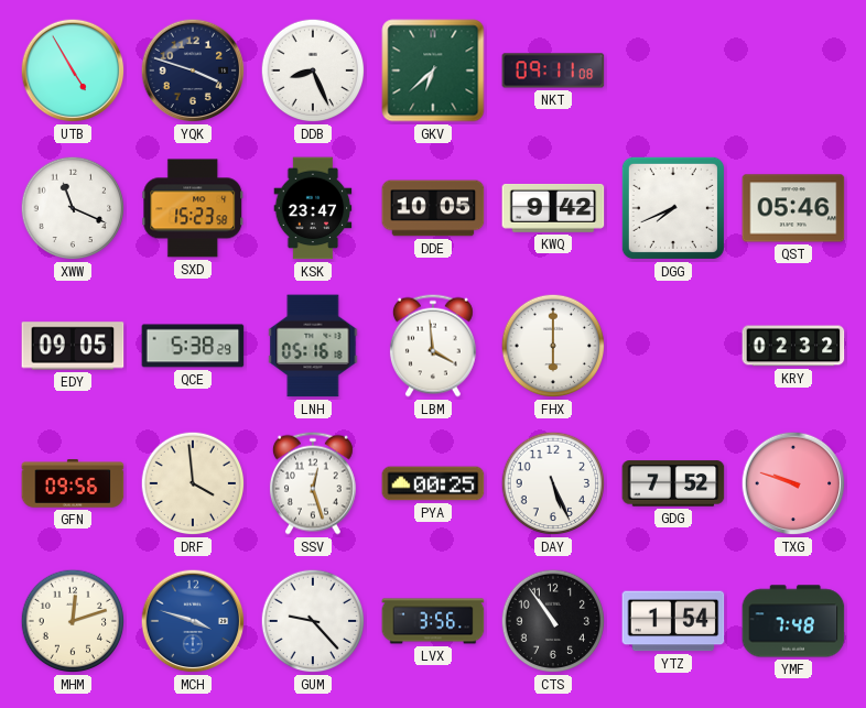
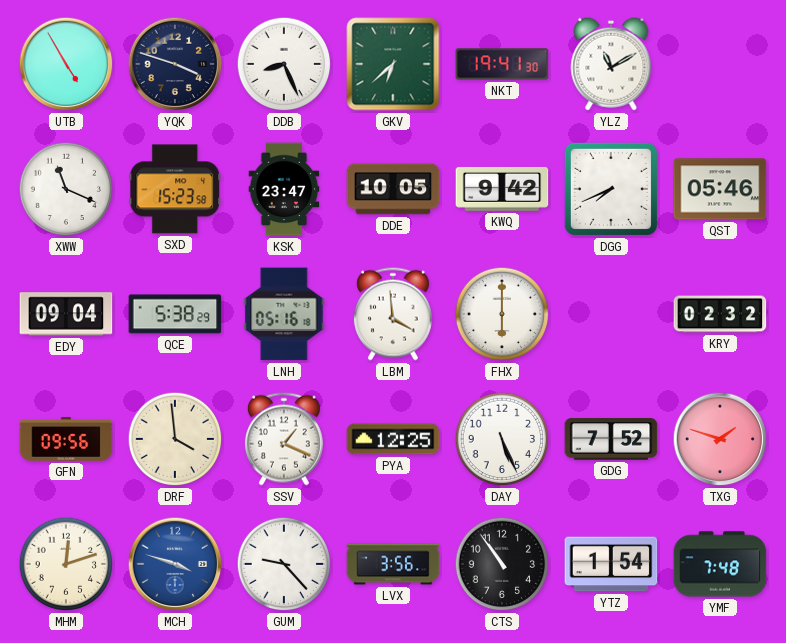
NKT: 09:11 -> 19:41 (502, 64)
YLZ: none -> 11:10 (611, 64)
EDY: 09:05 -> 09:04 (66, 314)
SSV: 12:27 -> 1:19 (284, 439)
PYA: 00:25 -> 12:25 (393, 439)
TXG: 9:48 -> 1:48 (720, 439)
